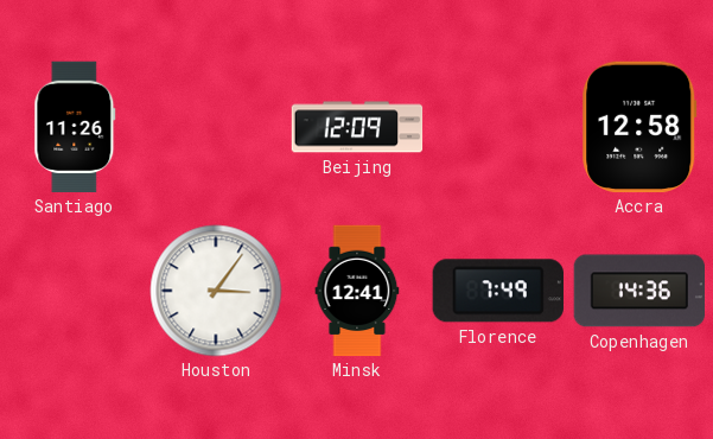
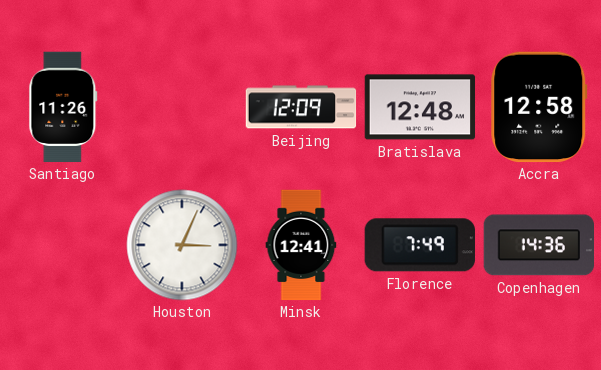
Bratislava: none -> 12:48 (420, 107)
Houston: 3:06 -> 3:04 (182, 245)
